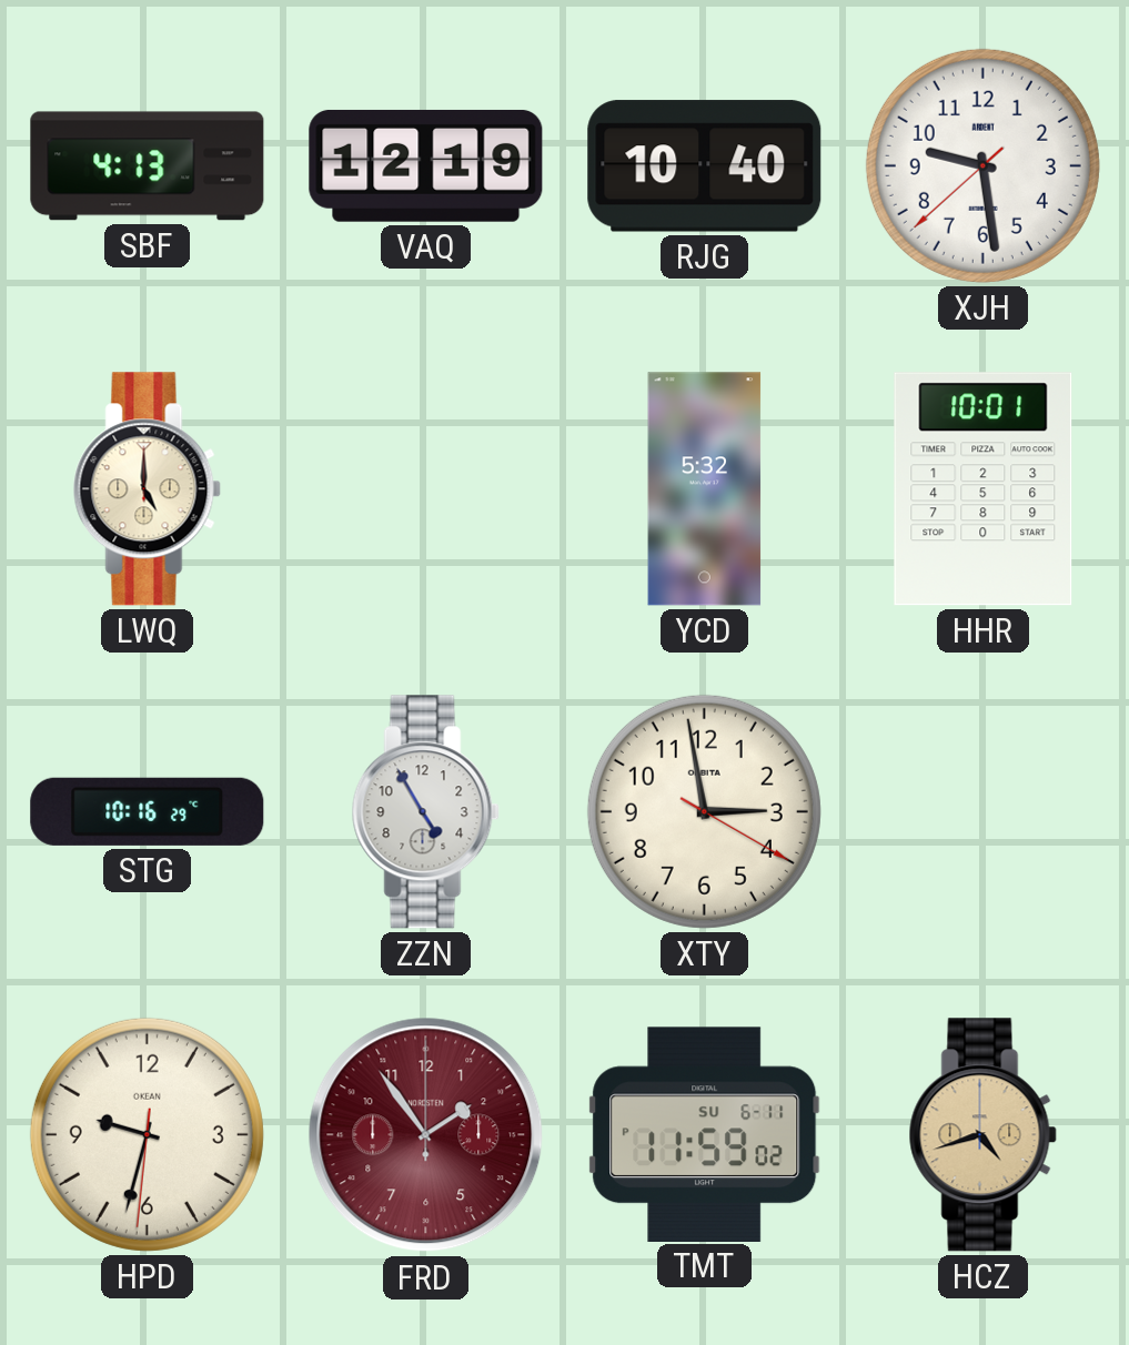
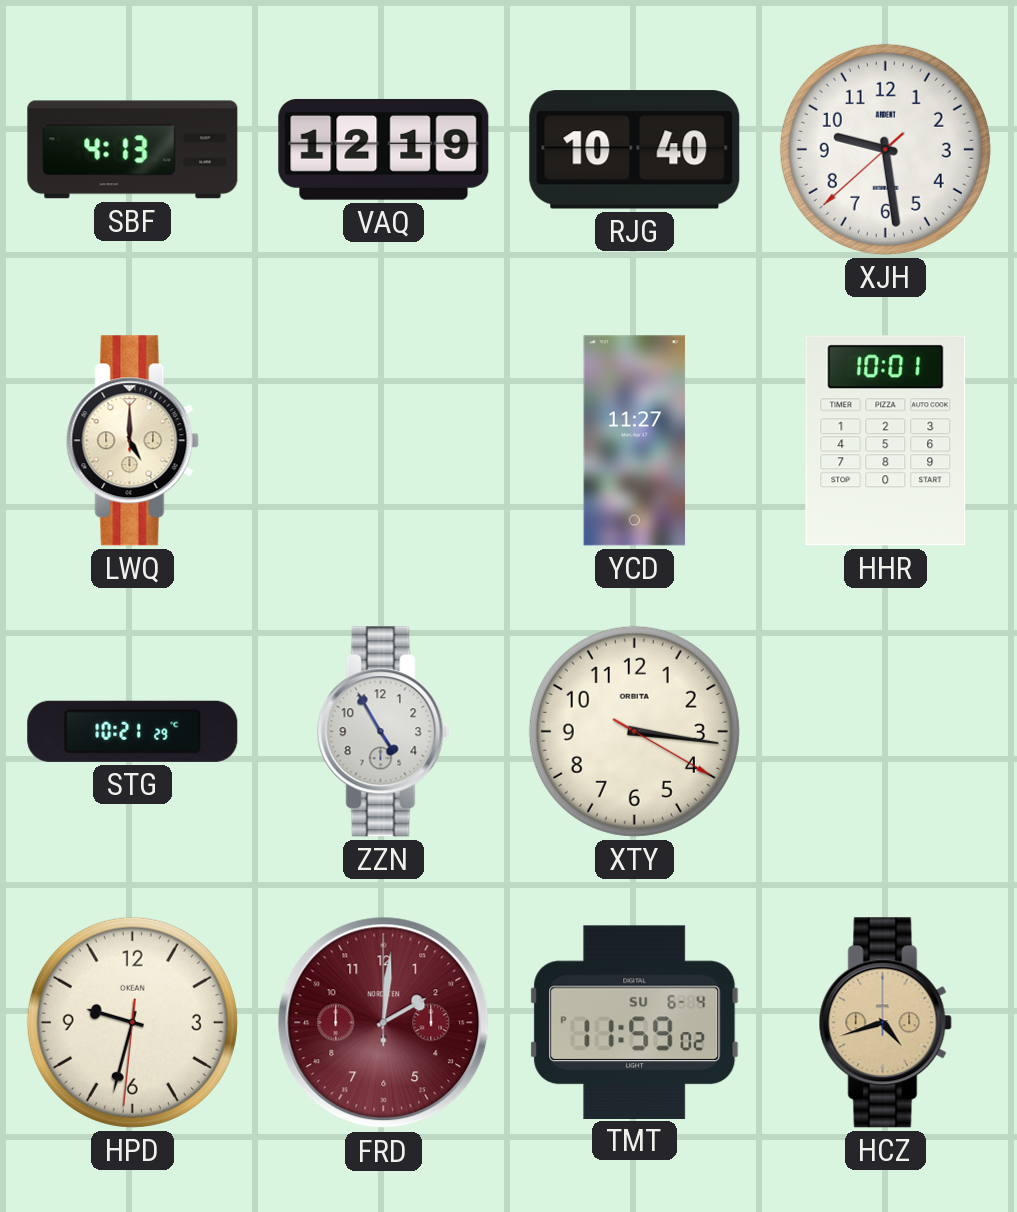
YCD: 5:32 -> 11:27 (635, 441)
STG: 10:16 -> 10:21 (133, 731)
XTY: 2:58 -> 3:16 (634, 731)
FRD: 1:54 -> 2:01 (384, 1023)
TMT date: SU 6-11 -> SU 6-4 (635, 1022)
